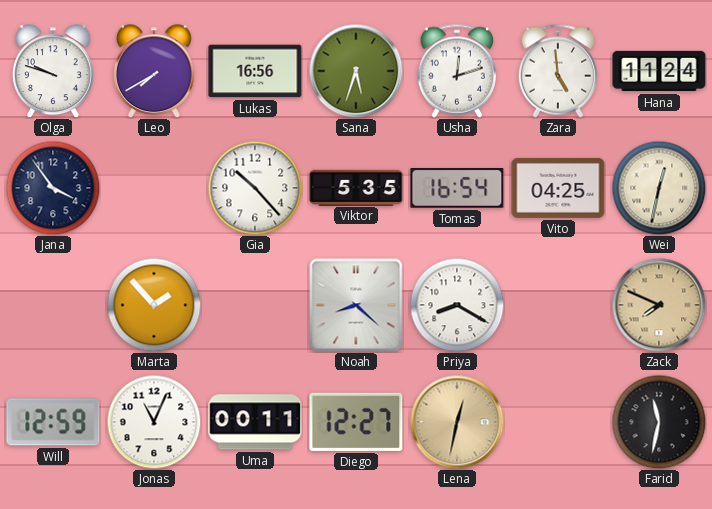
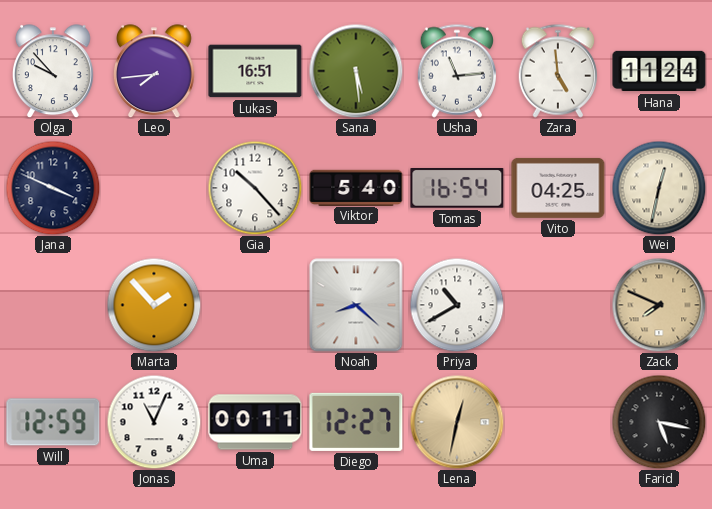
Olga: 9:48 -> 9:53 (53, 71)
Leo: 7:40 -> 7:44 (154, 71)
Lukas: 16:56 -> 16:51 (255, 71)
Sana: 5:33 -> 5:29 (356, 71)
Usha: 12:12 -> 11:14 (456, 71)
Jana: 3:54 -> 3:49 (53, 188)
Viktor: 5:35 -> 5:40 (356, 187)
Priya: 8:20 -> 10:40 (457, 305)
Farid: 11:32 -> 5:17 (659, 422)
